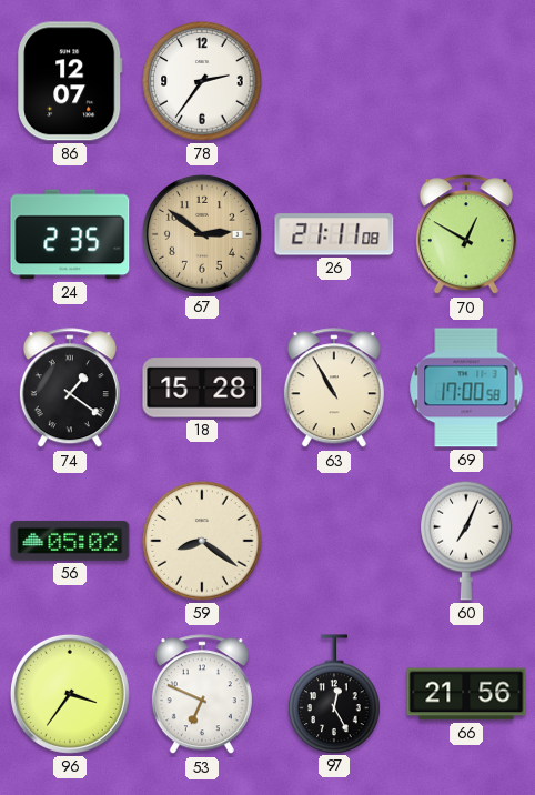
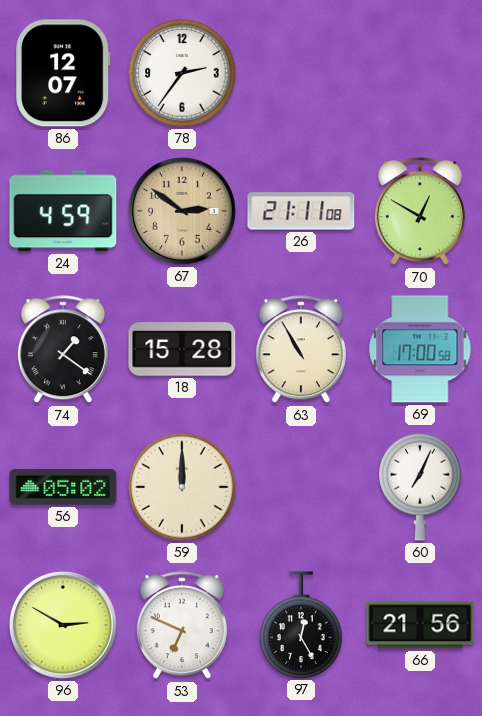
24: 2:35 -> 4:59 (63, 211)
59: 8:21 -> 12:00 (182, 487)
96: 3:36 -> 2:50 (63, 625)
